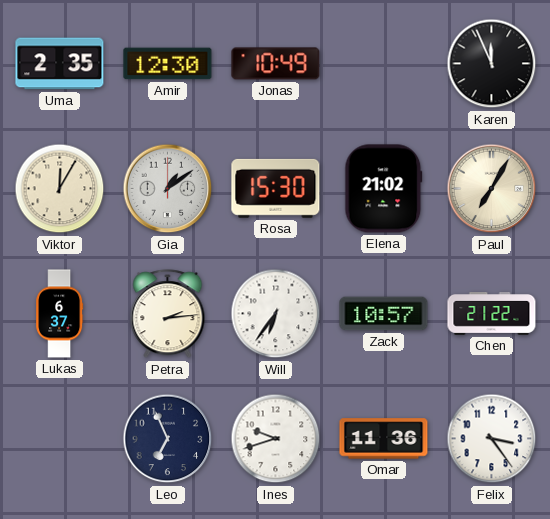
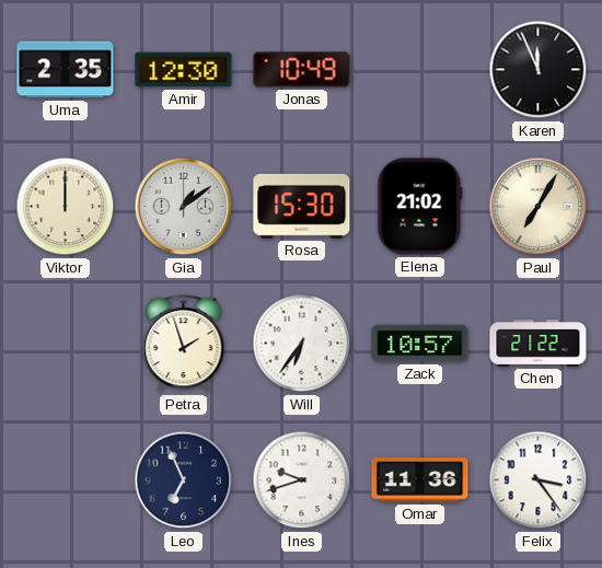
Viktor: 12:05 -> 12:00 (66, 207)
Lukas: 6:37 -> none (60, 314)
Petra: 2:14 -> 1:57 (184, 344)
